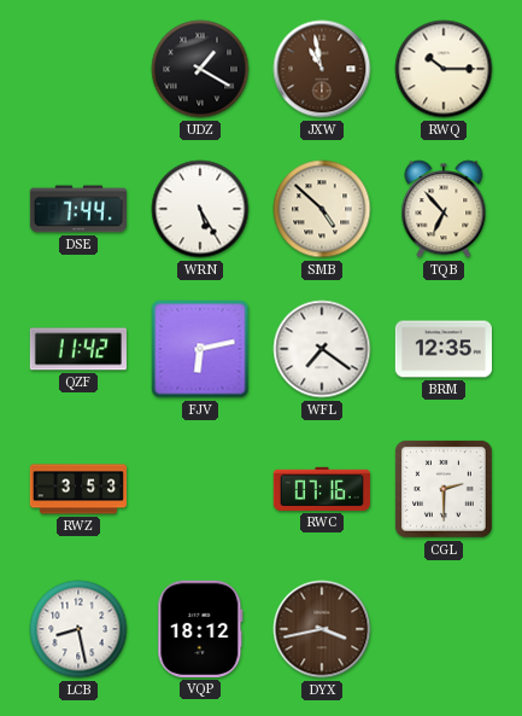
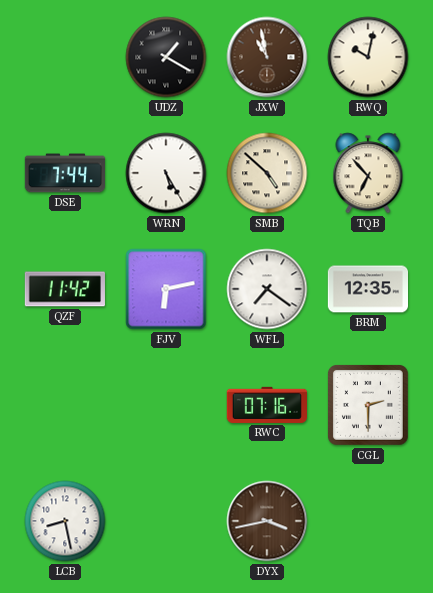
RWQ: 10:15 -> 10:02 (368, 57)
RWZ: 3:53 -> none (77, 489)
VQP: 18:12 -> none (200, 629)
